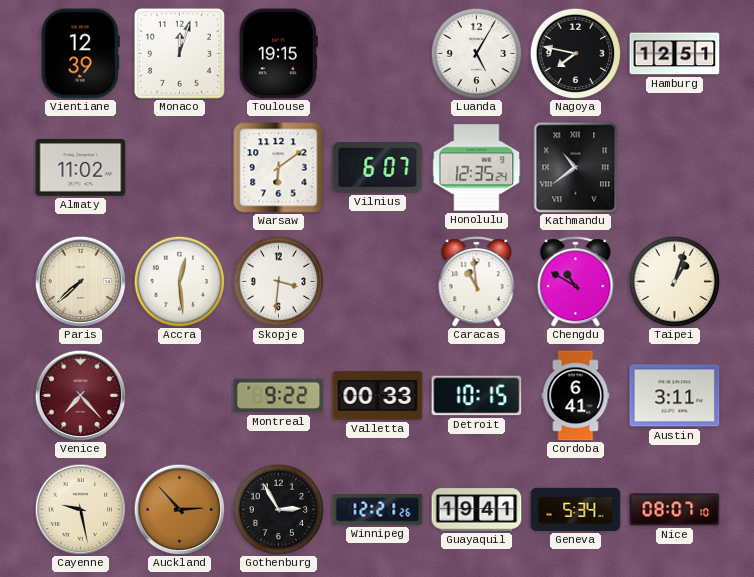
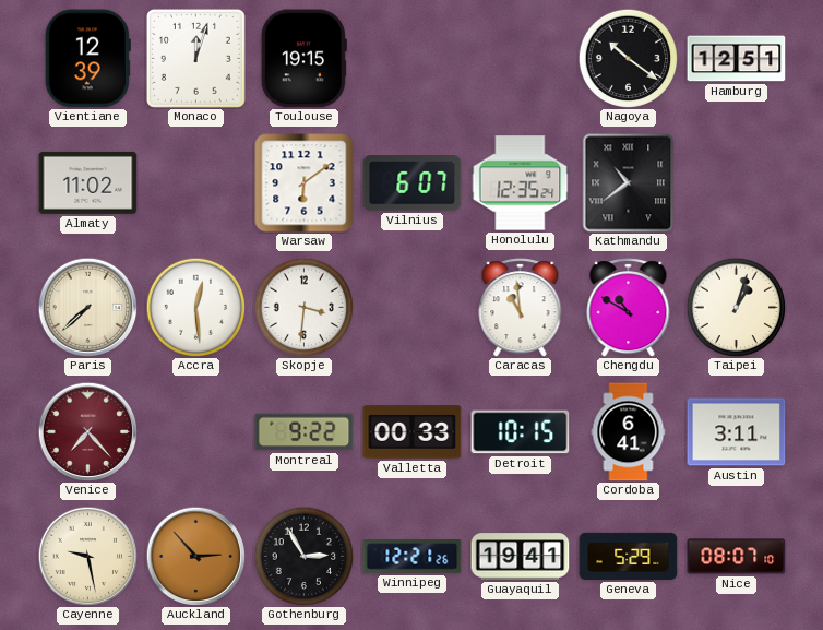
Luanda: 5:05 -> none (476, 53)
Nagoya: 7:47 -> 10:21 (628, 58)
Geneva: 5:34 -> 5:29 (629, 556)
